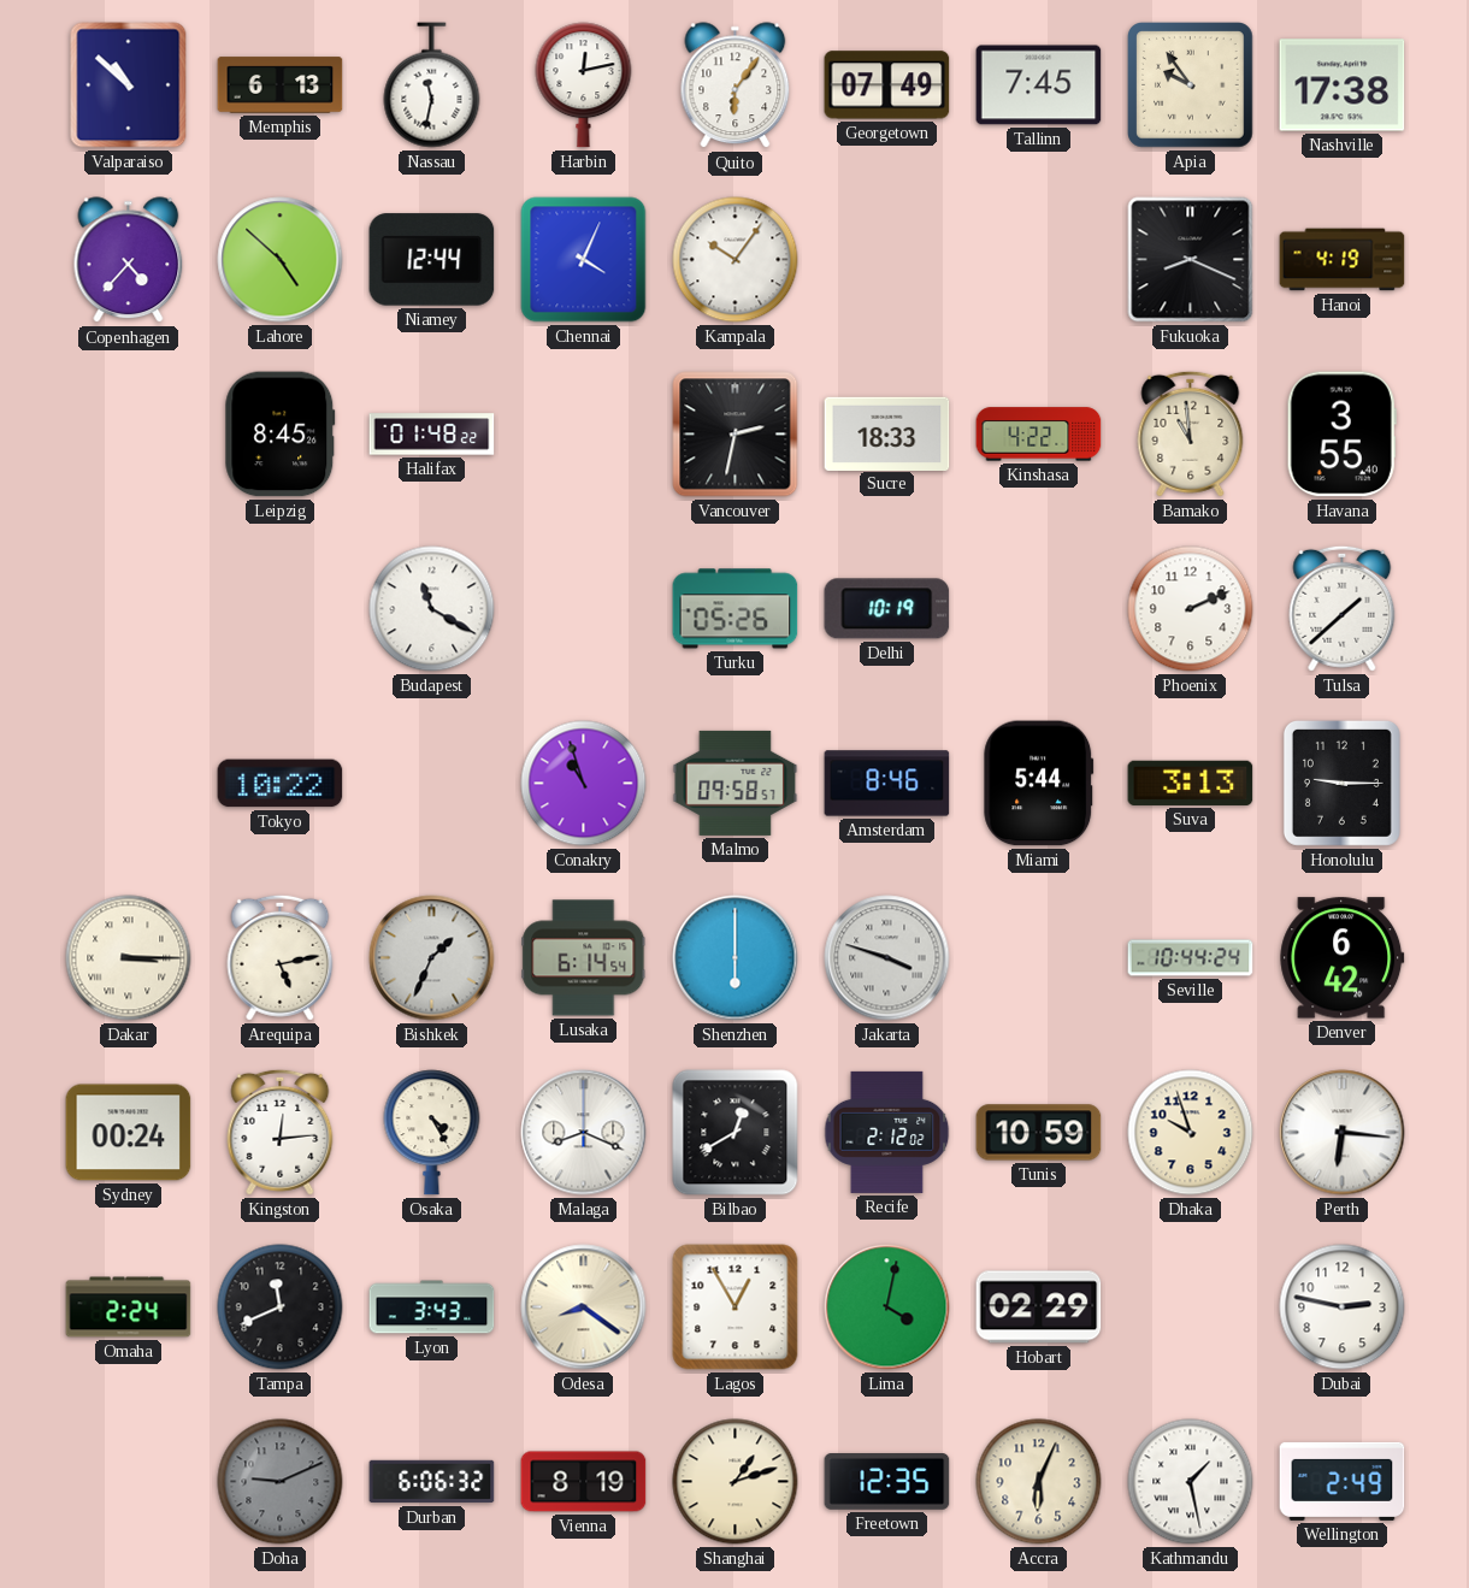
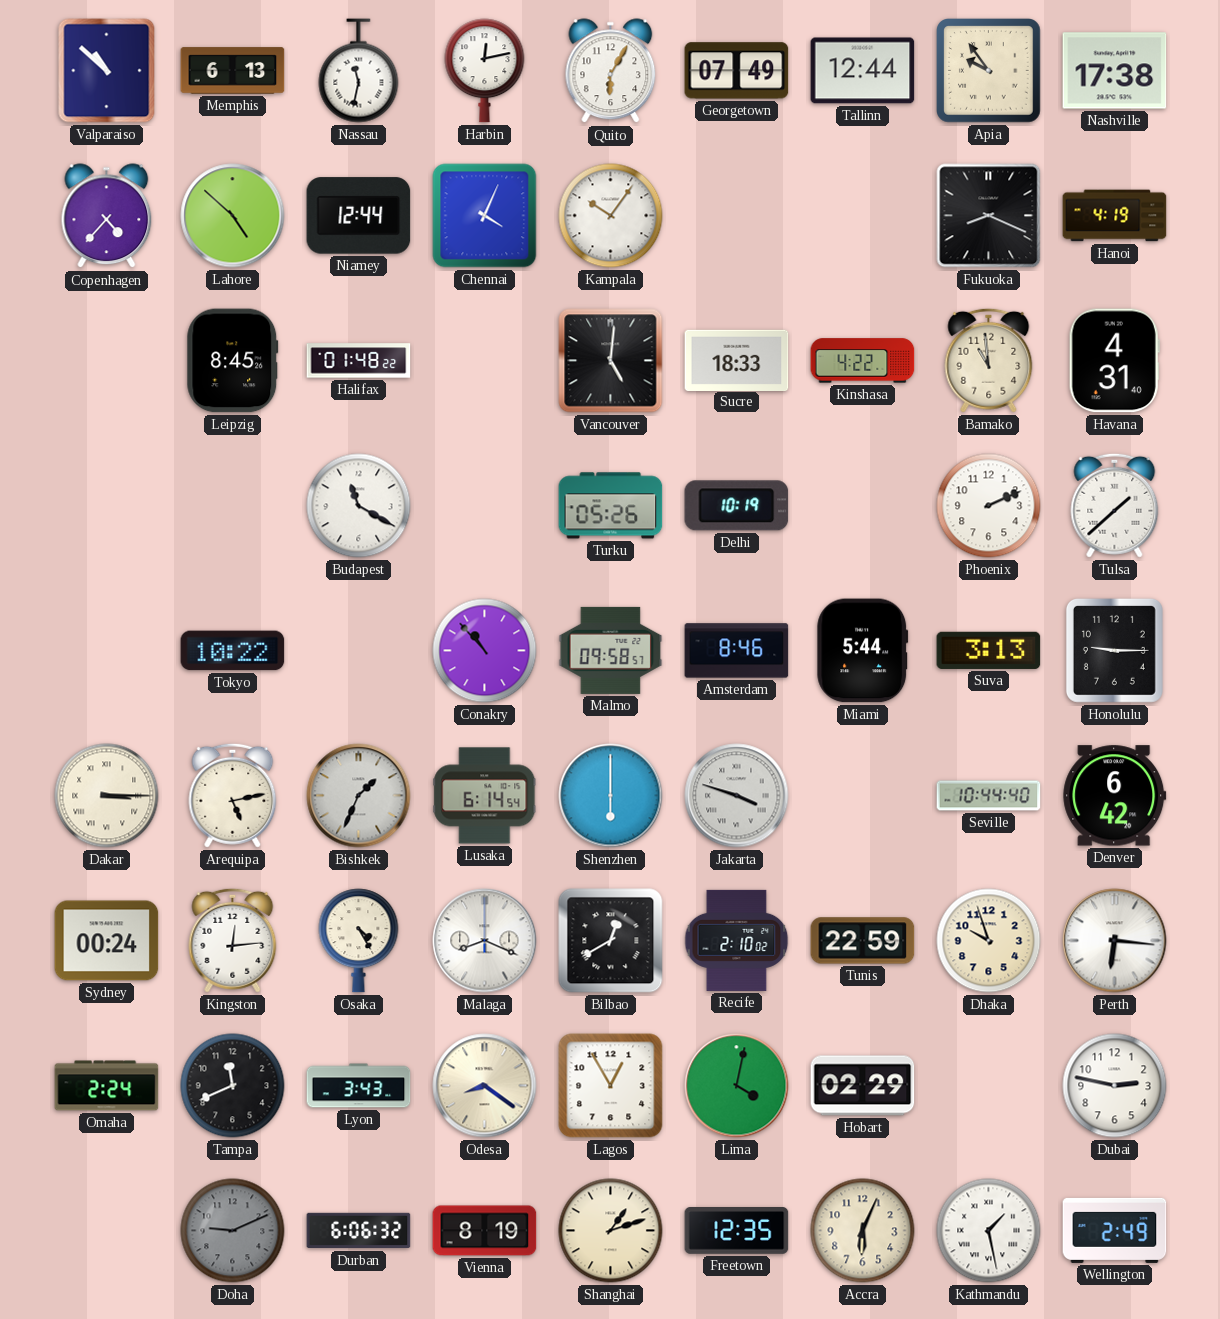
Quito: 6:06 -> 6:05 (611, 71)
Tallinn: 7:45 -> 12:44 (863, 71)
Vancouver: 2:32 -> 5:01 (611, 361)
Havana: 3:55 -> 4:31 (1114, 361)
Conakry: 10:57 -> 10:53 (485, 651)
Seville: 10:44:24 -> 10:44:40 (989, 796)
Recife: 2:12 -> 2:10 (737, 940)
Tunis: 10:59 -> 22:59 (863, 941)
